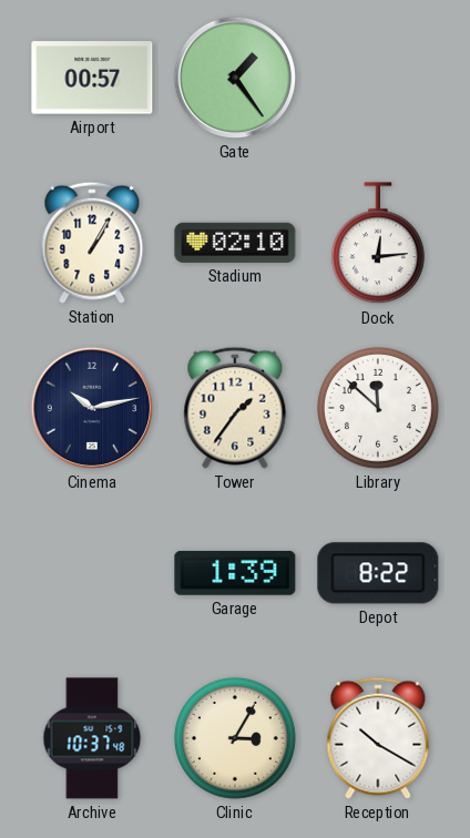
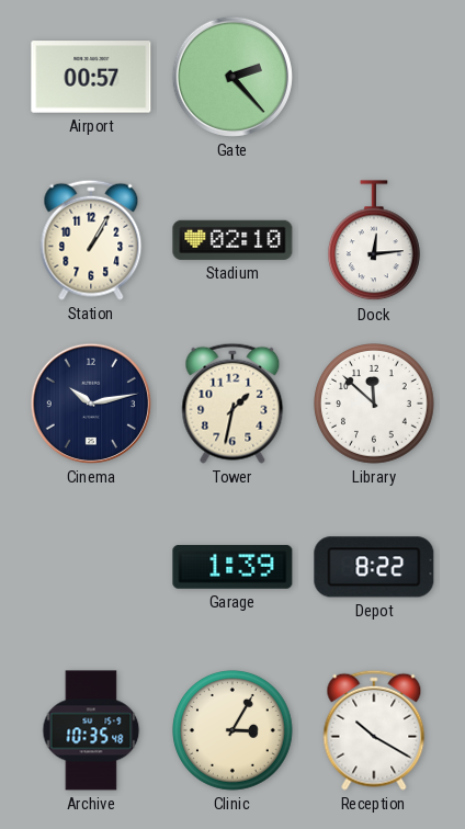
Gate: 1:24 -> 2:23 (232, 77)
Tower: 1:36 -> 1:32 (232, 404)
Archive: 10:37 -> 10:35 (91, 730)
